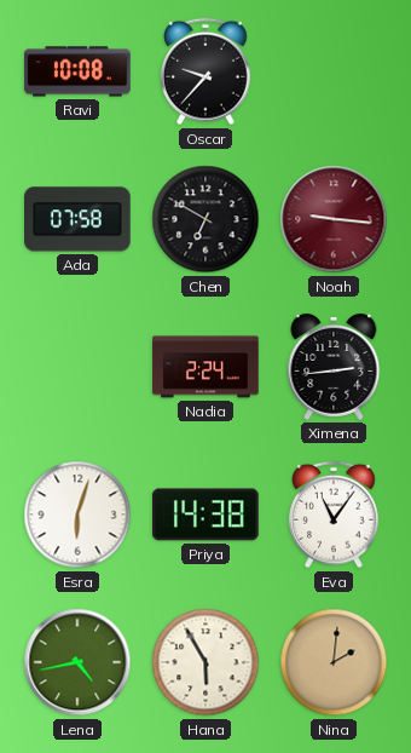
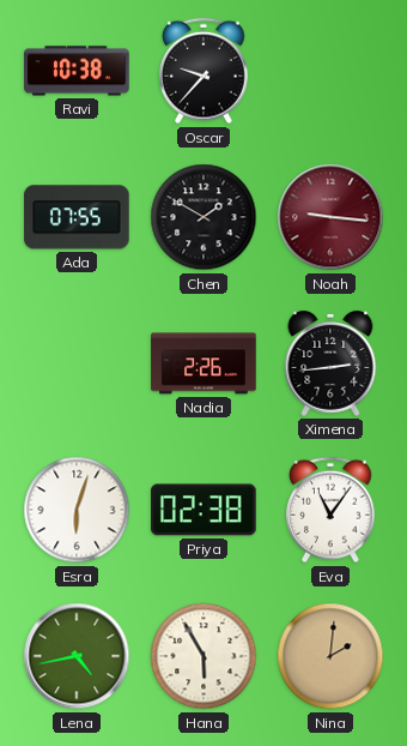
Ravi: 10:08 -> 10:38 (77, 71)
Ada: 07:58 -> 07:55 (77, 217)
Chen: 6:50 -> 1:50 (203, 217)
Nadia: 2:24 -> 2:26 (203, 363)
Priya: 14:38 -> 02:38 (203, 510)
